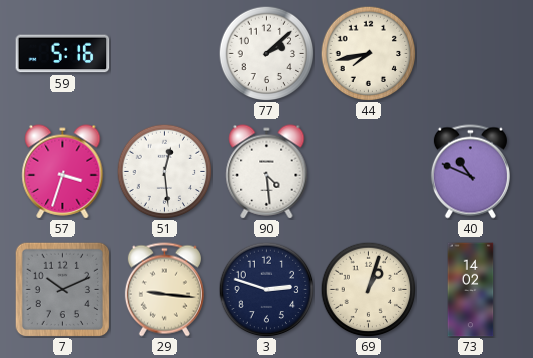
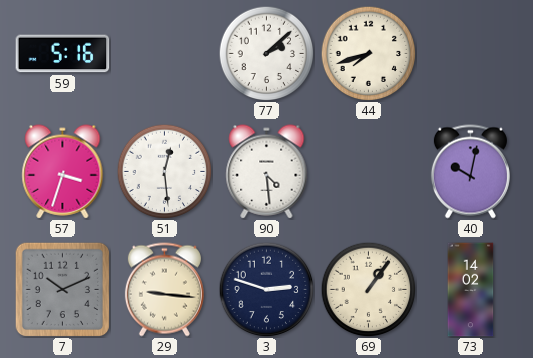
44: 7:43 -> 7:42 (368, 53)
40: 10:49 -> 10:02 (470, 172)
69: 1:03 -> 1:06 (368, 289)
